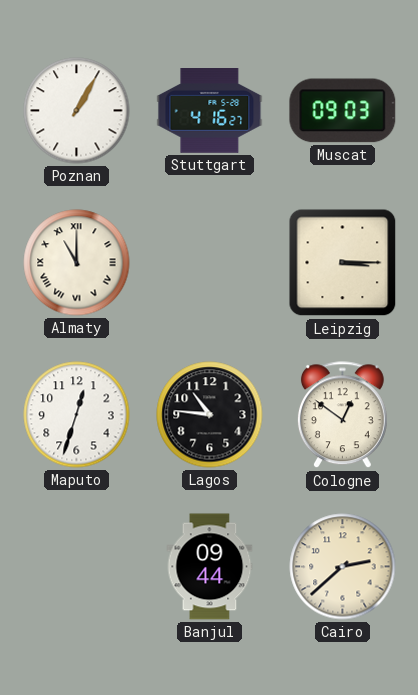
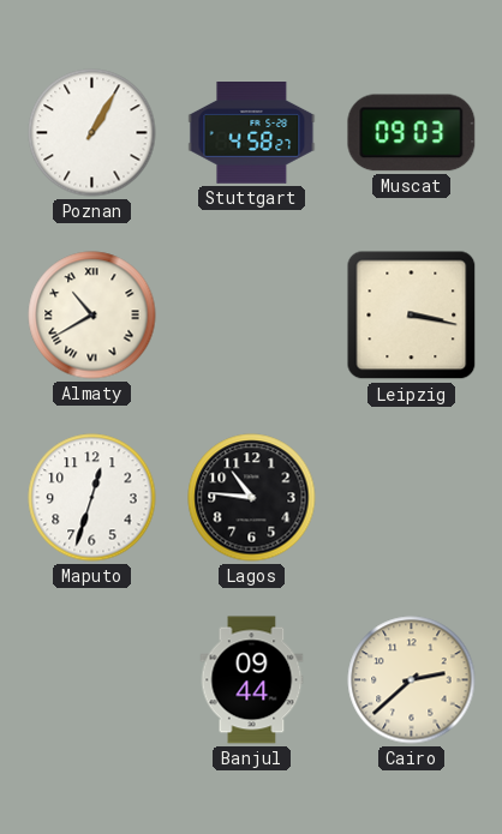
Stuttgart: 4:16 -> 4:58 (252, 133)
Almaty: 11:00 -> 10:40 (92, 316)
Leipzig: 3:15 -> 3:17 (412, 316)
Cologne: 12:51 -> none (342, 415)
